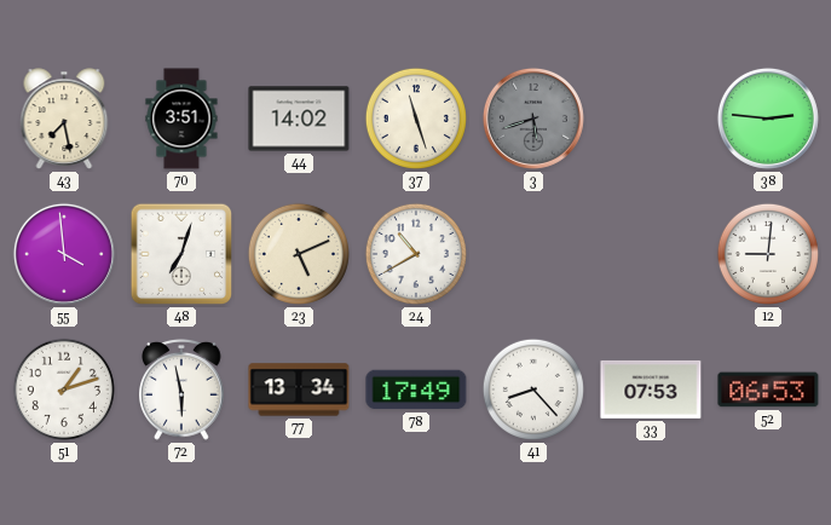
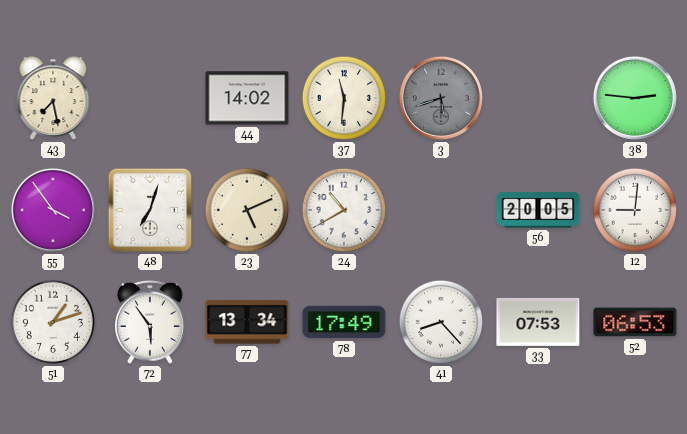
70: 3:51 -> none (181, 119)
37: 11:27 -> 11:31 (344, 98)
55: 3:59 -> 3:54 (53, 210)
56: none -> 20:05 (538, 210)
72: 5:58 -> 5:54 (151, 322)
